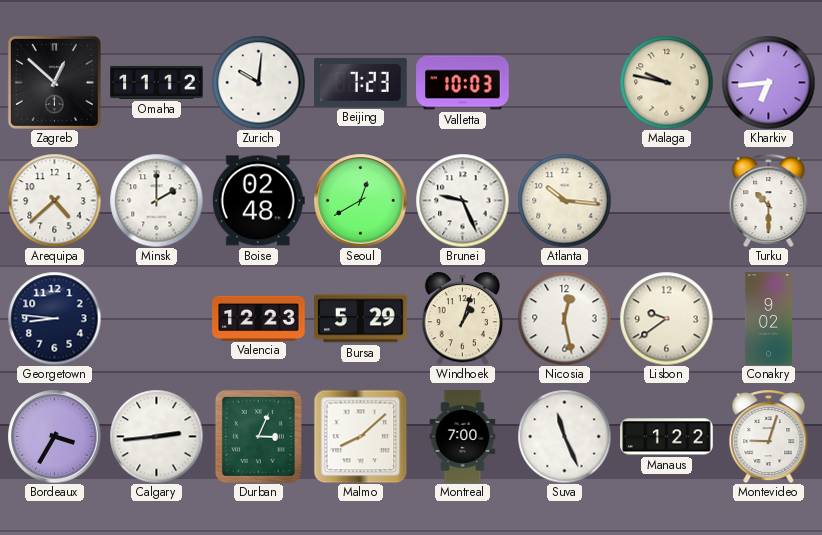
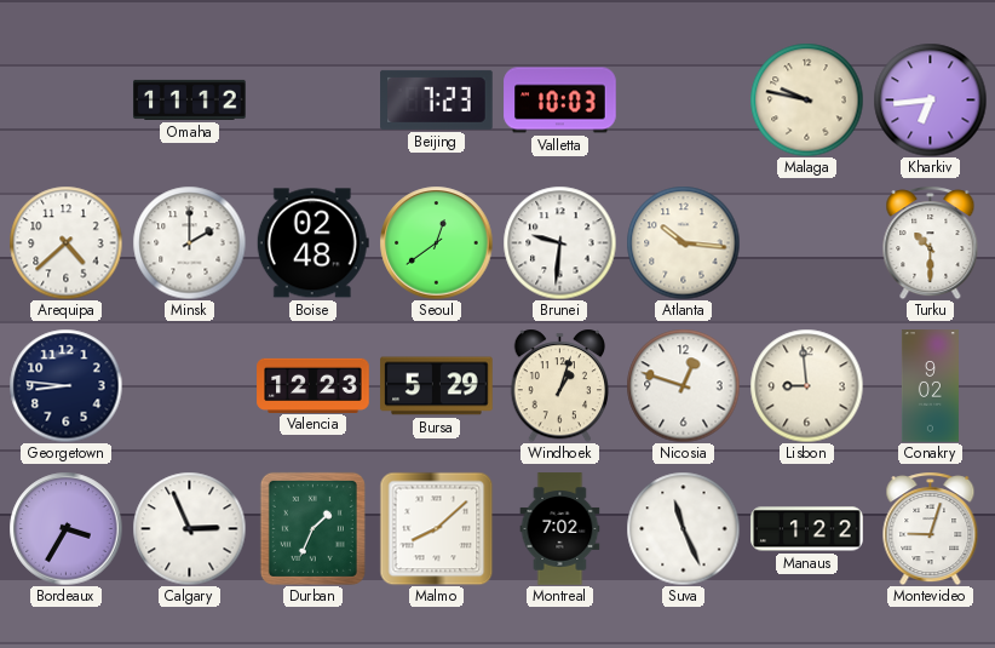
Zagreb: 12:52 -> none (54, 82)
Zurich: 10:01 -> none (258, 82)
Seoul: 12:40 -> 12:39 (436, 242)
Brunei: 9:26 -> 9:31 (559, 242)
Nicosia: 12:28 -> 12:48 (683, 385)
Lisbon: 9:39 -> 8:59 (806, 385)
Calgary: 2:44 -> 2:56 (189, 528)
Durban: 3:04 -> 1:34 (312, 528)
Montreal: 7:00 -> 7:02 (560, 529)
